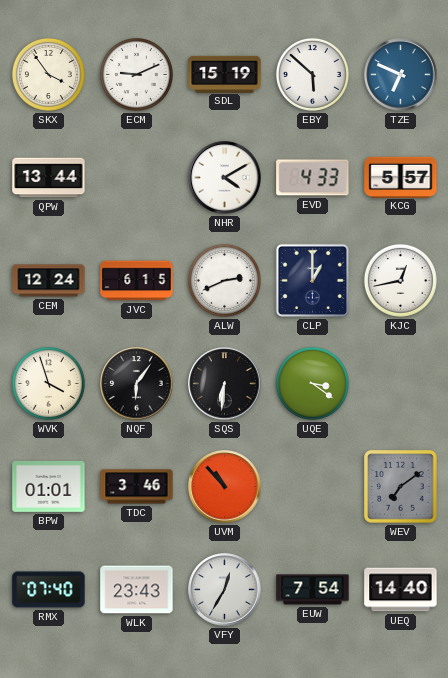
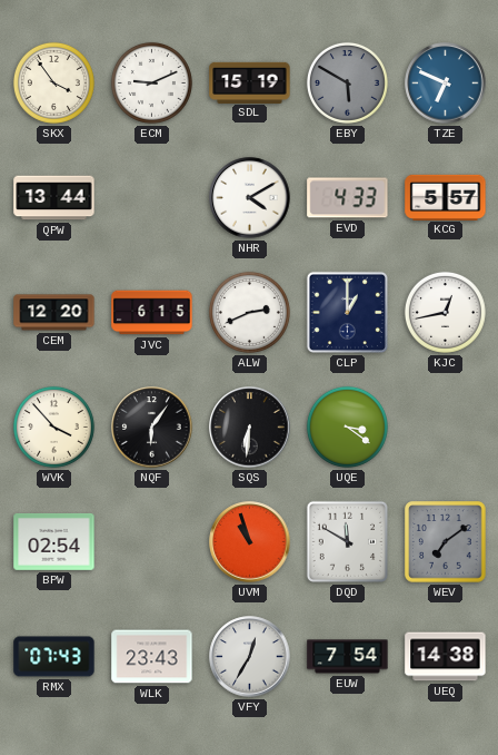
EBY: 5:52 -> 5:50 (347, 82)
EBY dial: white -> grey (347, 82)
CEM: 12:24 -> 12:20 (54, 313)
WVK: 3:57 -> 3:53 (53, 426)
BPW: 01:01 -> 02:54 (54, 542)
TDC: 3:46 -> none (137, 487)
UVM: 10:53 -> 10:57 (250, 542)
DQD: none -> 11:50 (347, 541)
RMX: 07:40 -> 07:43 (54, 657)
UEQ: 14:40 -> 14:38 (446, 657)
